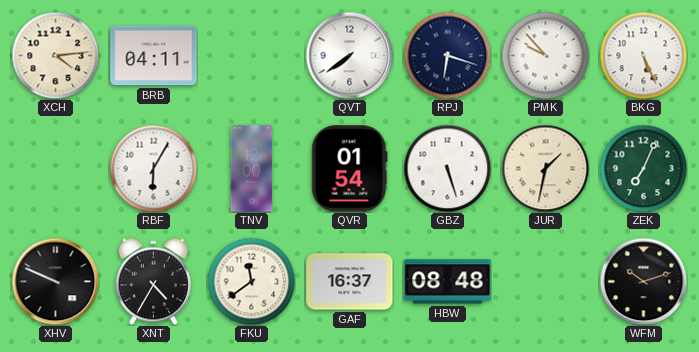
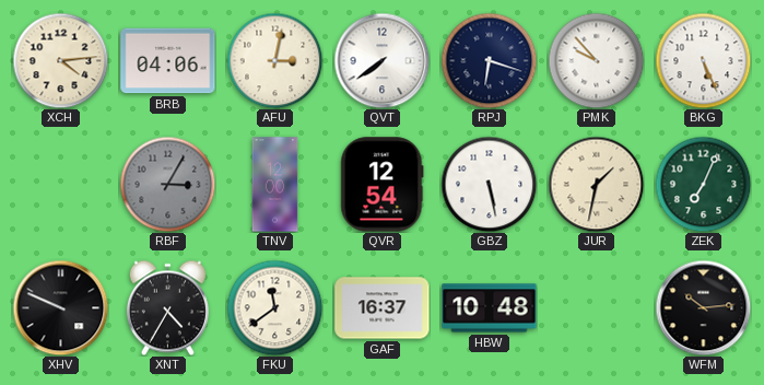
BRB: 04:11 -> 04:06 (168, 61)
AFU: none -> 3:02 (274, 60)
RBF: 6:05 -> 3:05 (167, 184)
RBF dial: white -> grey (167, 184)
QVR: 01:54 -> 12:54 (383, 185)
GBZ: 5:27 -> 5:28 (489, 184)
HBW: 08:48 -> 10:48 (490, 308)
WFM: 10:12 -> 10:14 (703, 307)
